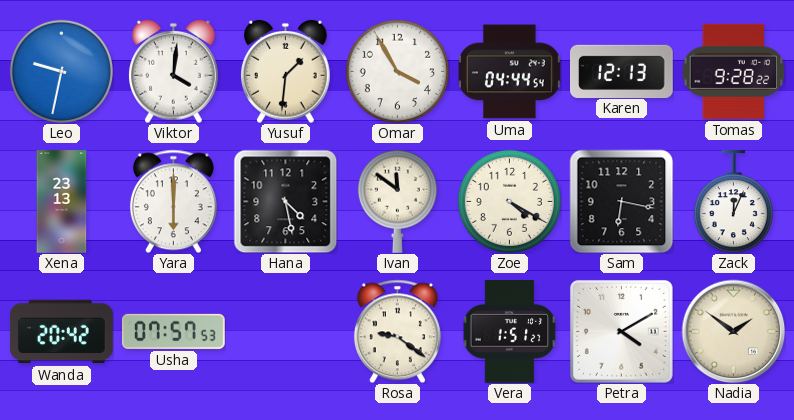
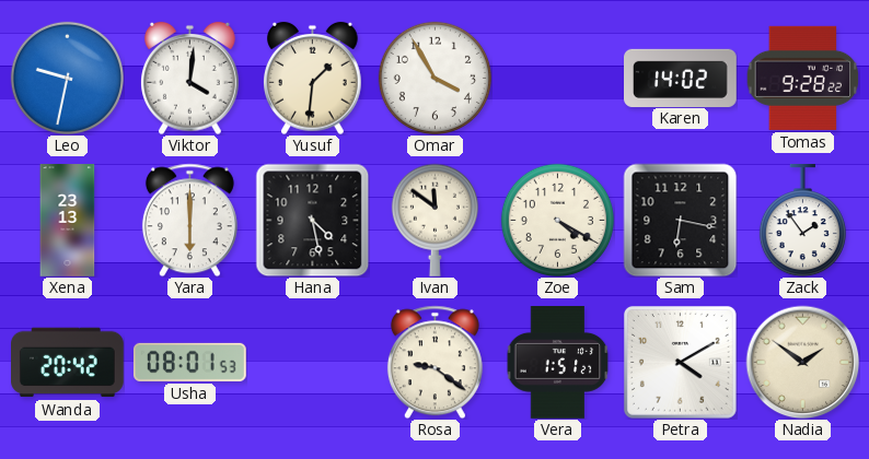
Uma: 04:44 -> none (509, 72)
Karen: 12:13 -> 14:02 (681, 78)
Zack: 12:04 -> 1:54 (802, 221)
Usha: 07:57 -> 08:01 (189, 362)
